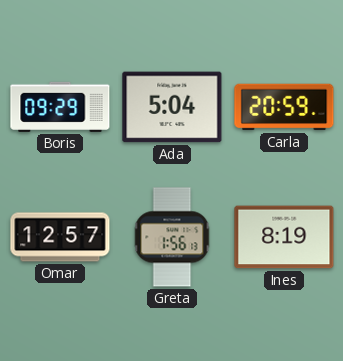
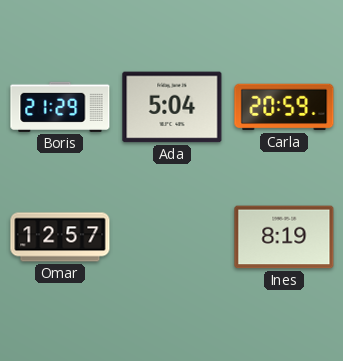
Boris: 09:29 -> 21:29 (60, 107)
Greta: 1:56 -> none (172, 237)
